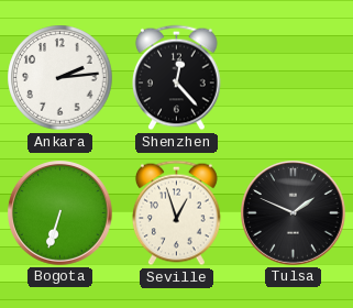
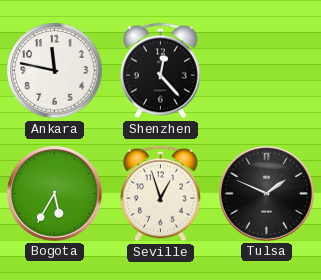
Ankara: 2:14 -> 11:47 (55, 71)
Bogota: 6:33 -> 5:35 (55, 194)
